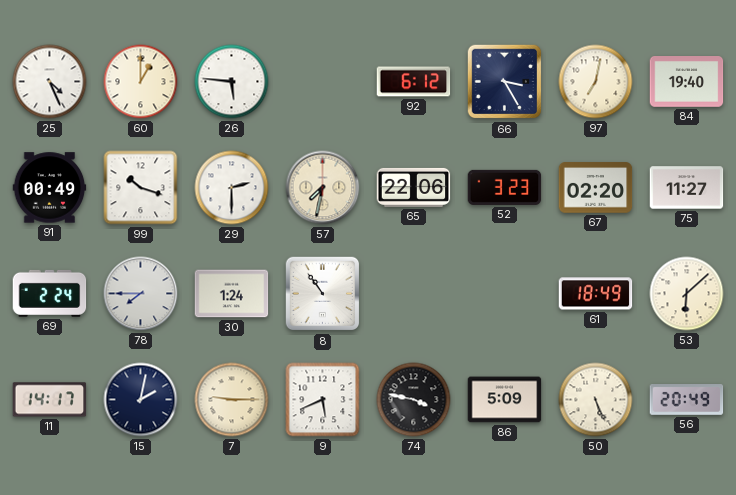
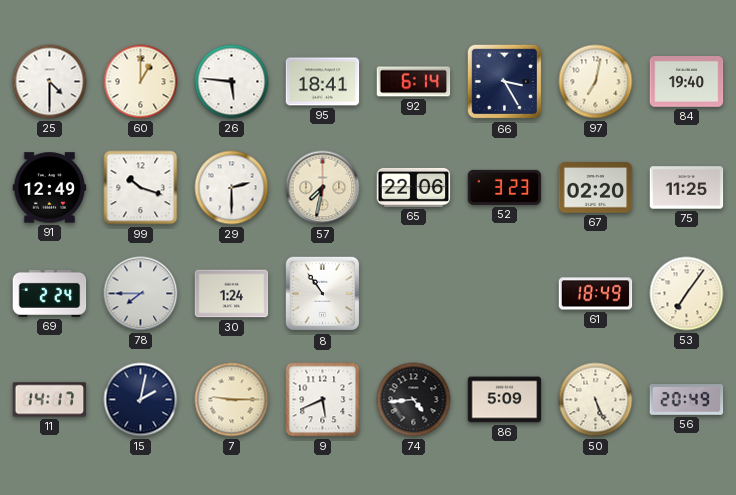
25: 4:26 -> 4:30 (50, 82)
95: none -> 18:41 (323, 82)
92: 6:12 -> 6:14 (414, 82)
91: 00:49 -> 12:49 (50, 188)
75: 11:27 -> 11:25 (687, 188)
53: 6:08 -> 7:06 (687, 294)
74: 3:47 -> 4:44 (414, 400)
